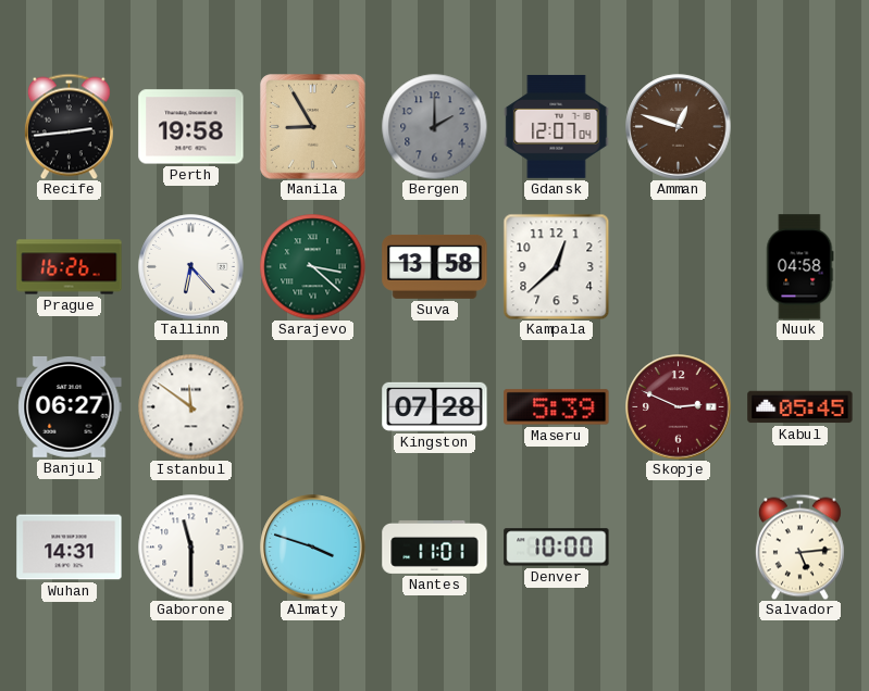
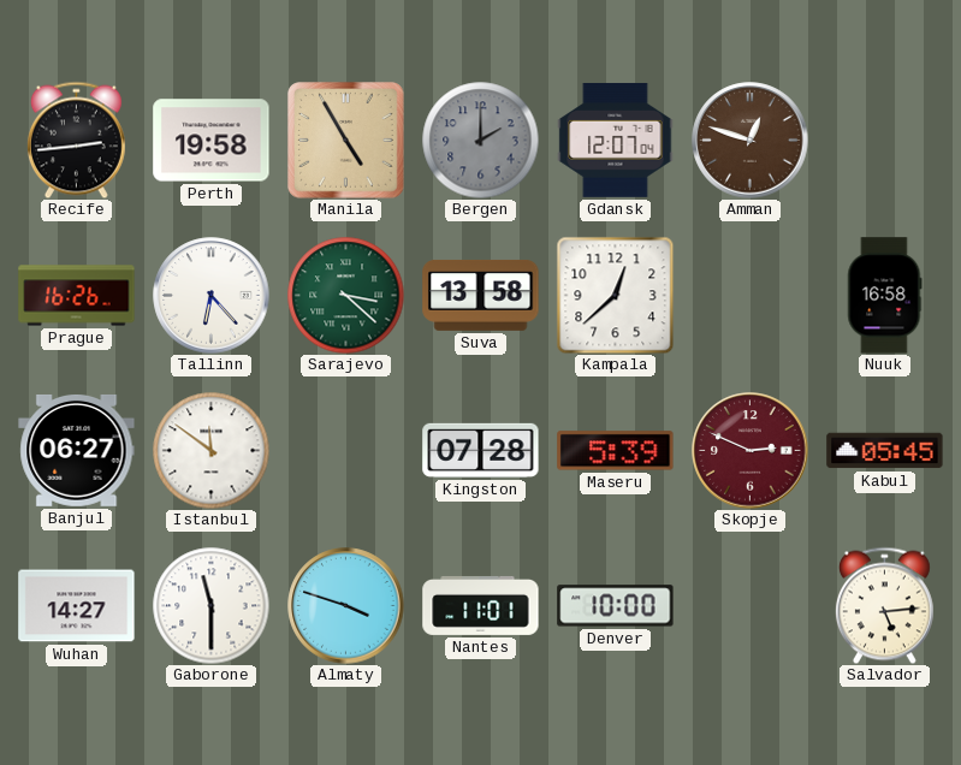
Manila: 8:55 -> 4:55 (346, 141)
Nuuk: 04:58 -> 16:58 (885, 296)
Wuhan: 14:31 -> 14:27 (77, 606)
